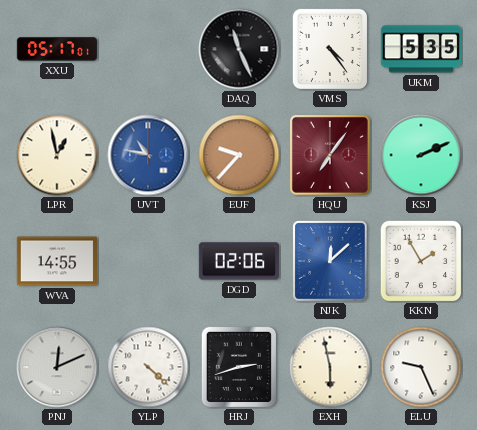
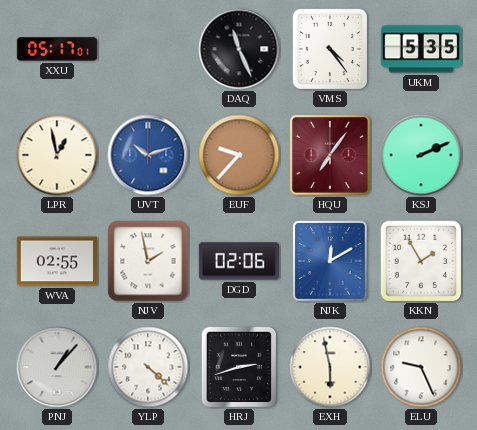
UVT: 10:47 -> 10:12 (148, 155)
WVA: 14:55 -> 02:55 (56, 261)
NJV: none -> 1:58 (148, 261)
NJK: 12:08 -> 12:10 (330, 261)
PNJ: 12:11 -> 1:07 (57, 367)
